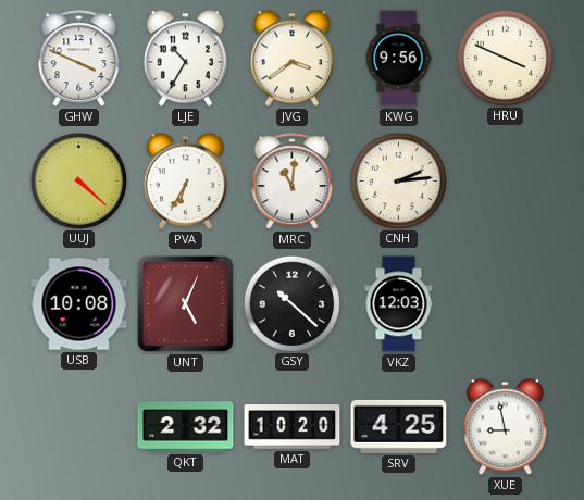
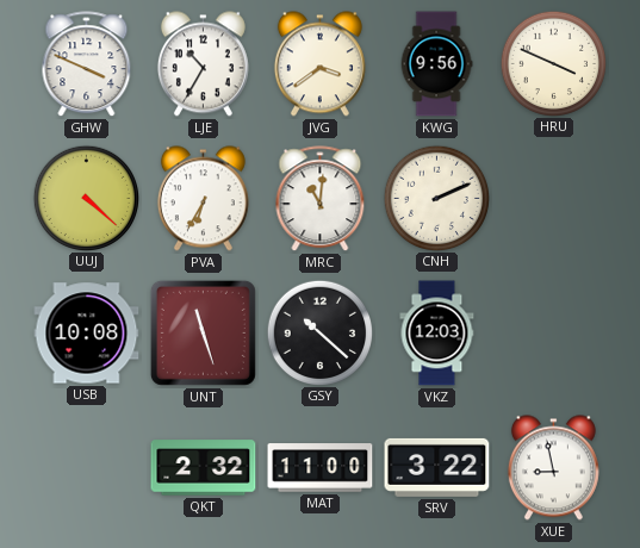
CNH: 2:14 -> 2:11 (436, 198)
UNT: 5:04 -> 11:27 (203, 332)
MAT: 10:20 -> 11:00 (321, 468)
SRV: 4:25 -> 3:22 (437, 467)
